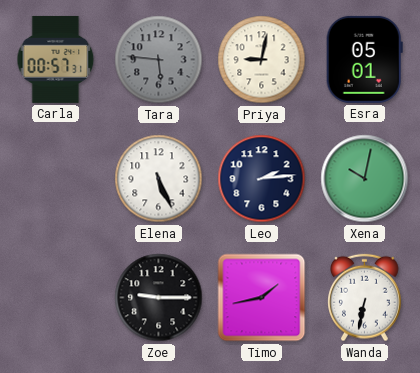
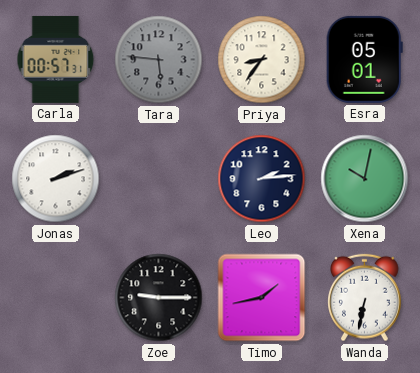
Priya: 9:02 -> 8:36 (262, 60)
Jonas: none -> 2:12 (56, 179)
Elena: 5:26 -> none (159, 179)
